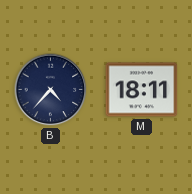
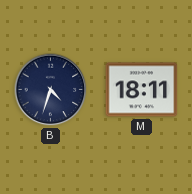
B: 4:37 -> 4:33 (51, 90)
